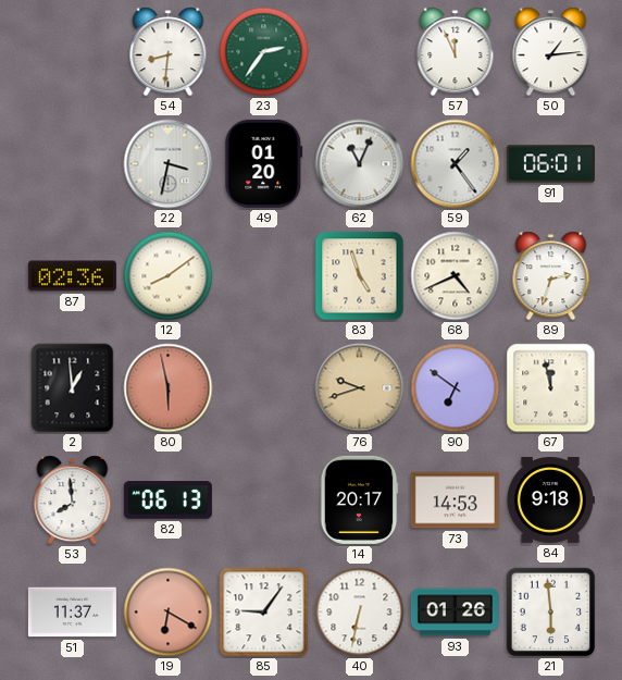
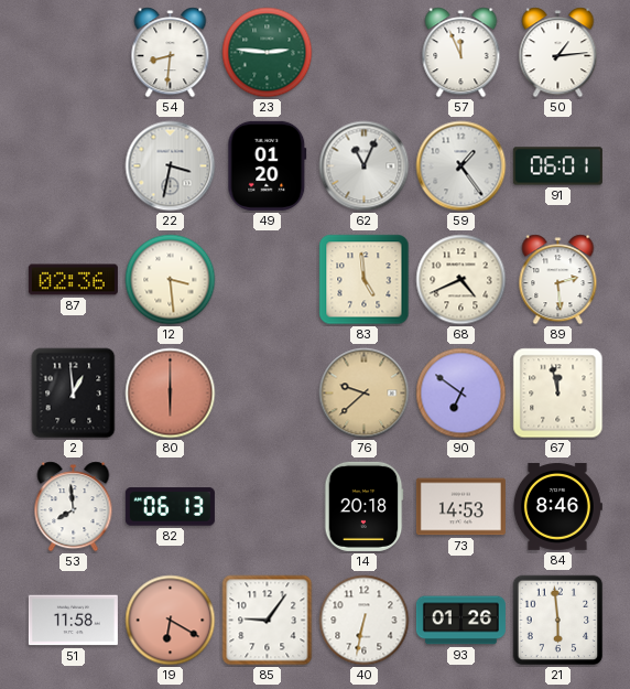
23: 2:36 -> 2:46 (268, 53)
12: 8:09 -> 3:29 (171, 280)
83: 4:57 -> 4:59 (365, 280)
89: 2:33 -> 2:29 (558, 280)
80: 5:58 -> 6:00 (171, 394)
76: 9:42 -> 9:38 (365, 394)
14: 20:17 -> 20:18 (363, 506)
84: 9:18 -> 8:46 (557, 506)
51: 11:37 -> 11:58 (73, 621)
